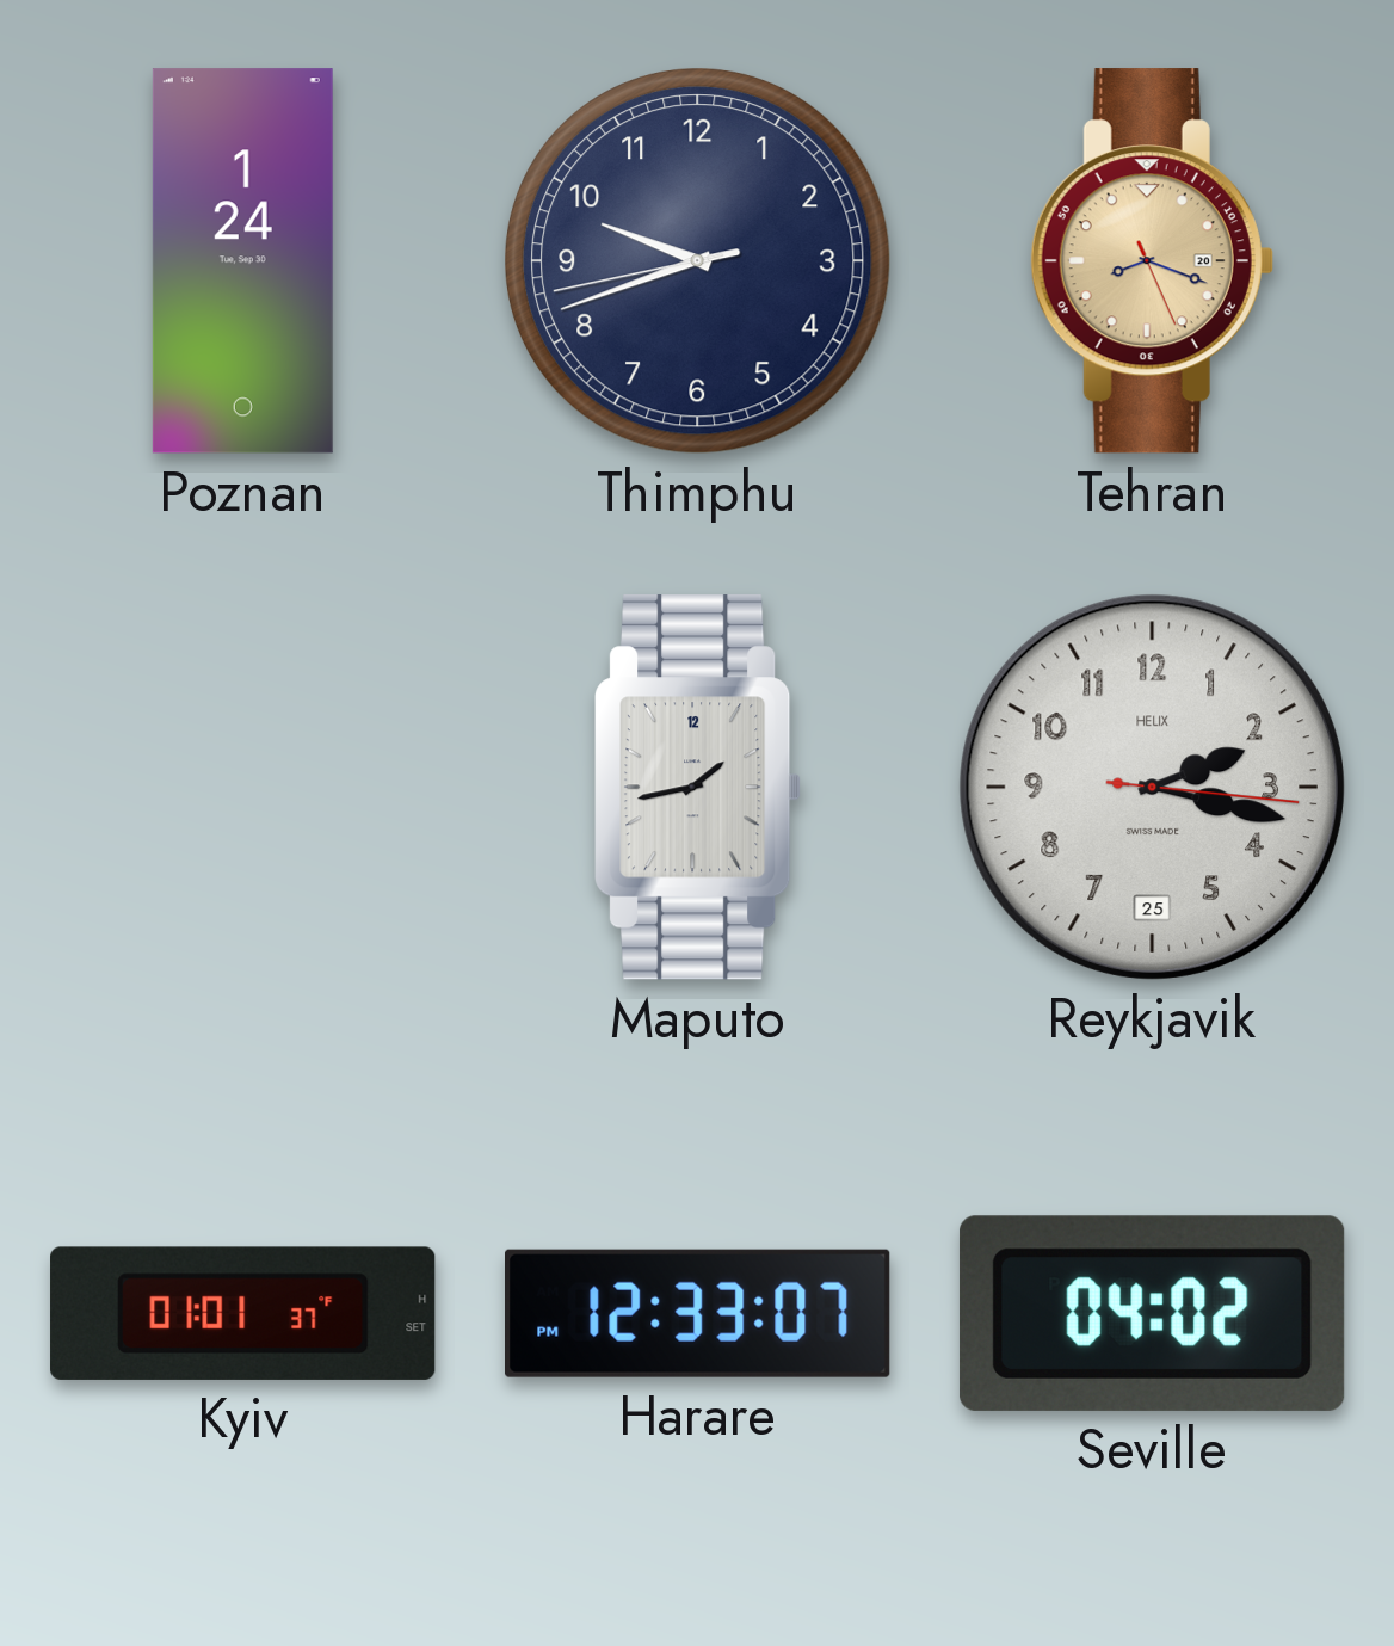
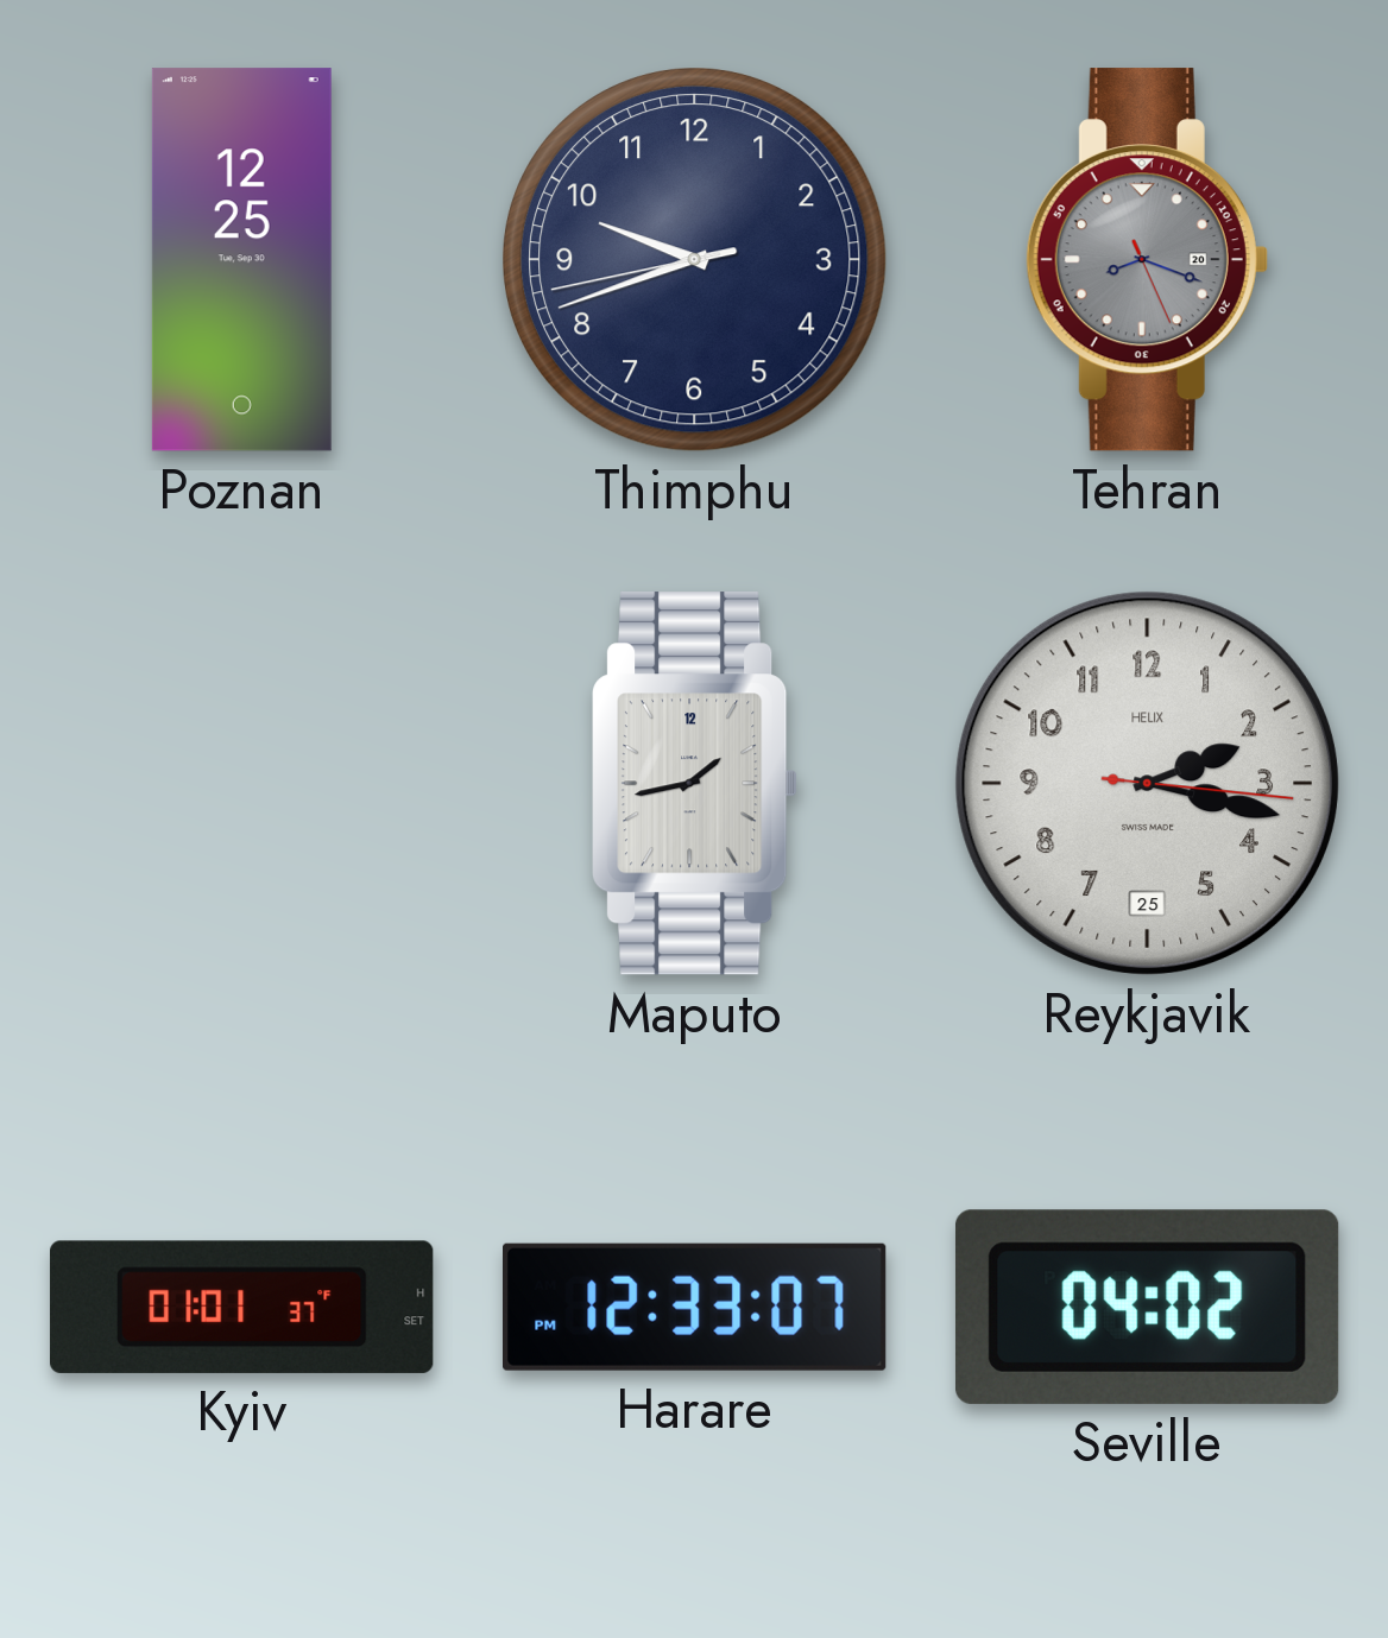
Poznan: 1:24 -> 12:25 (241, 260)
Tehran dial: champagne -> grey (1147, 260)
